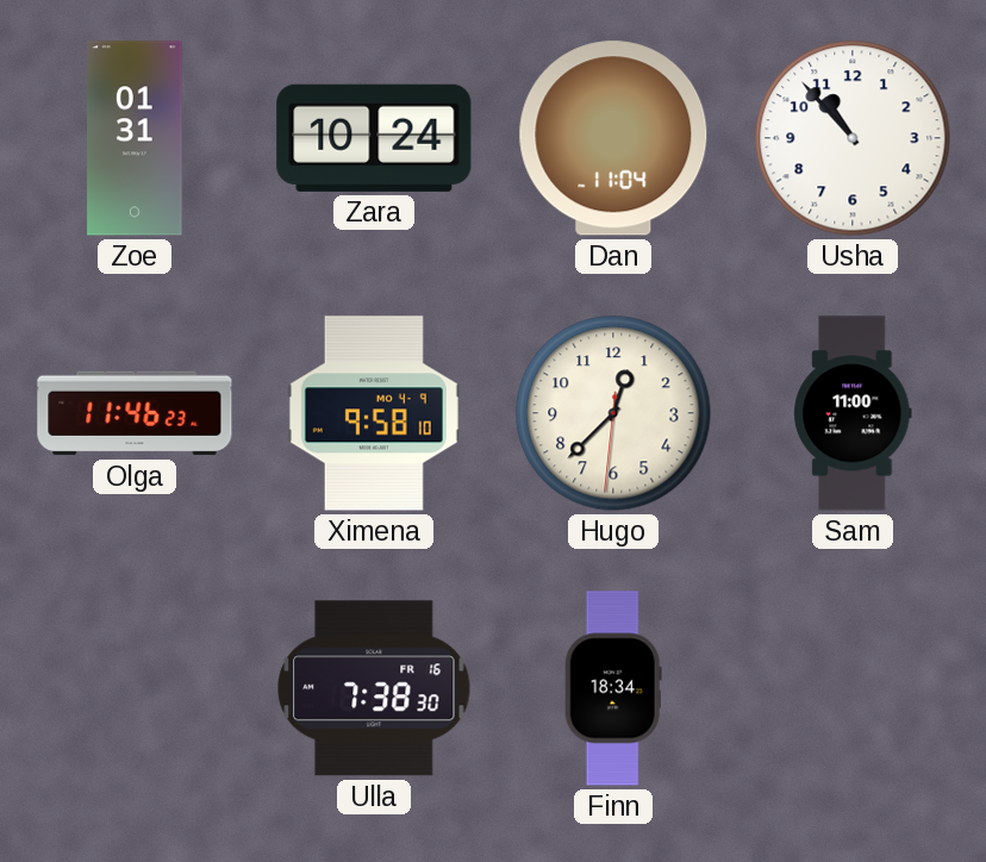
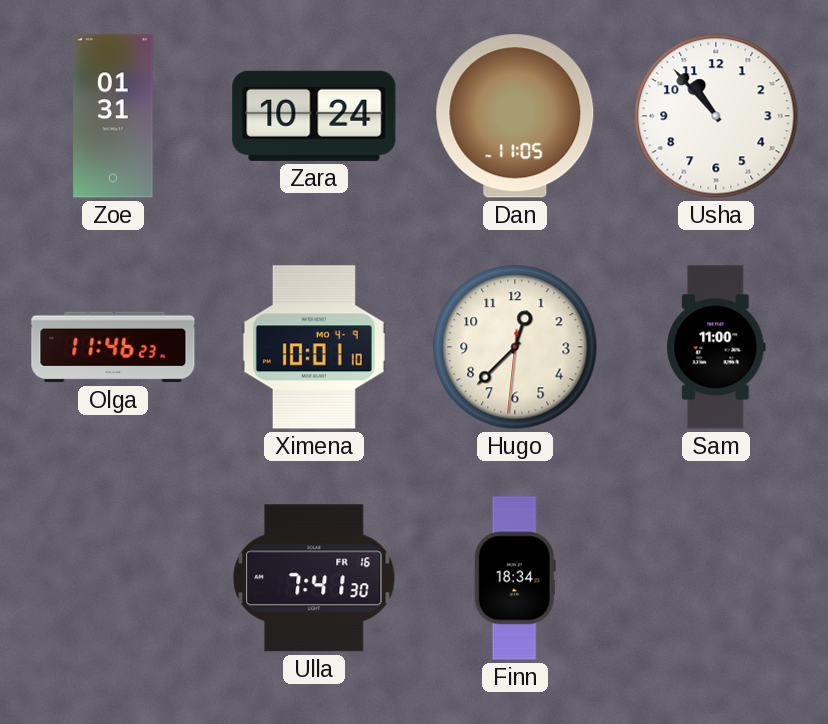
Dan: 11:04 -> 11:05 (515, 116)
Ximena: 9:58 -> 10:01 (314, 347)
Ulla: 7:38 -> 7:41 (314, 578)
